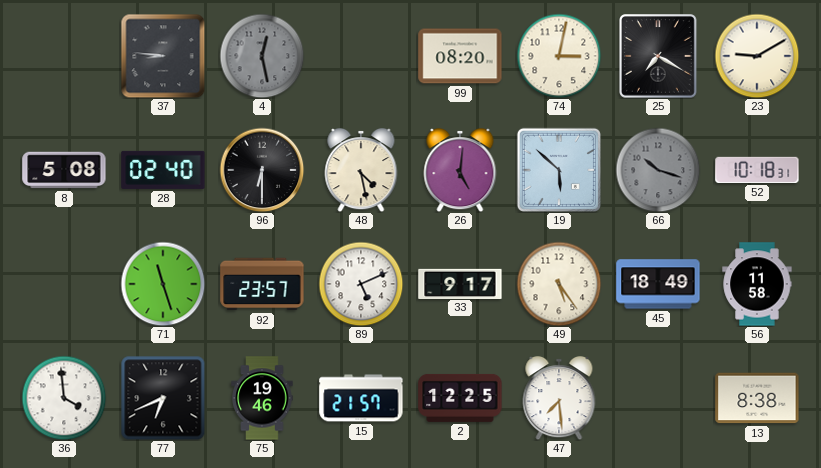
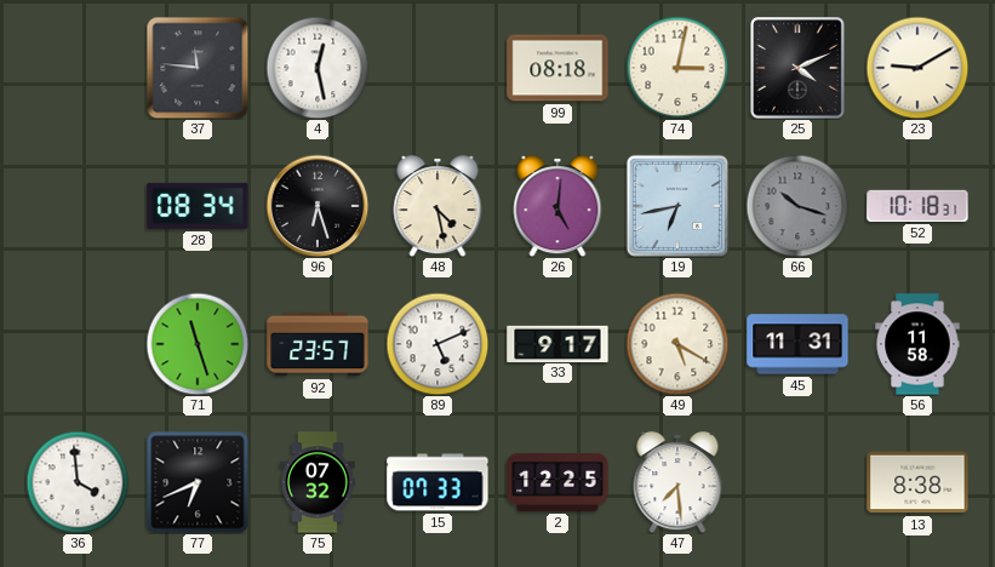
37: 8:46 -> 11:46 (198, 68)
4 dial: grey -> white (318, 68)
99: 08:20 -> 08:18 (557, 68)
25: 7:20 -> 4:11 (799, 69)
8: 5:08 -> none (64, 170)
28: 02:40 -> 08:34 (198, 206)
96: 6:30 -> 6:27 (318, 206)
19: 5:52 -> 6:43 (677, 206)
49: 5:24 -> 5:20 (677, 344)
45: 18:49 -> 11:31 (797, 344)
75: 19:46 -> 07:32 (318, 482)
15: 21:57 -> 07:33 (438, 482)
